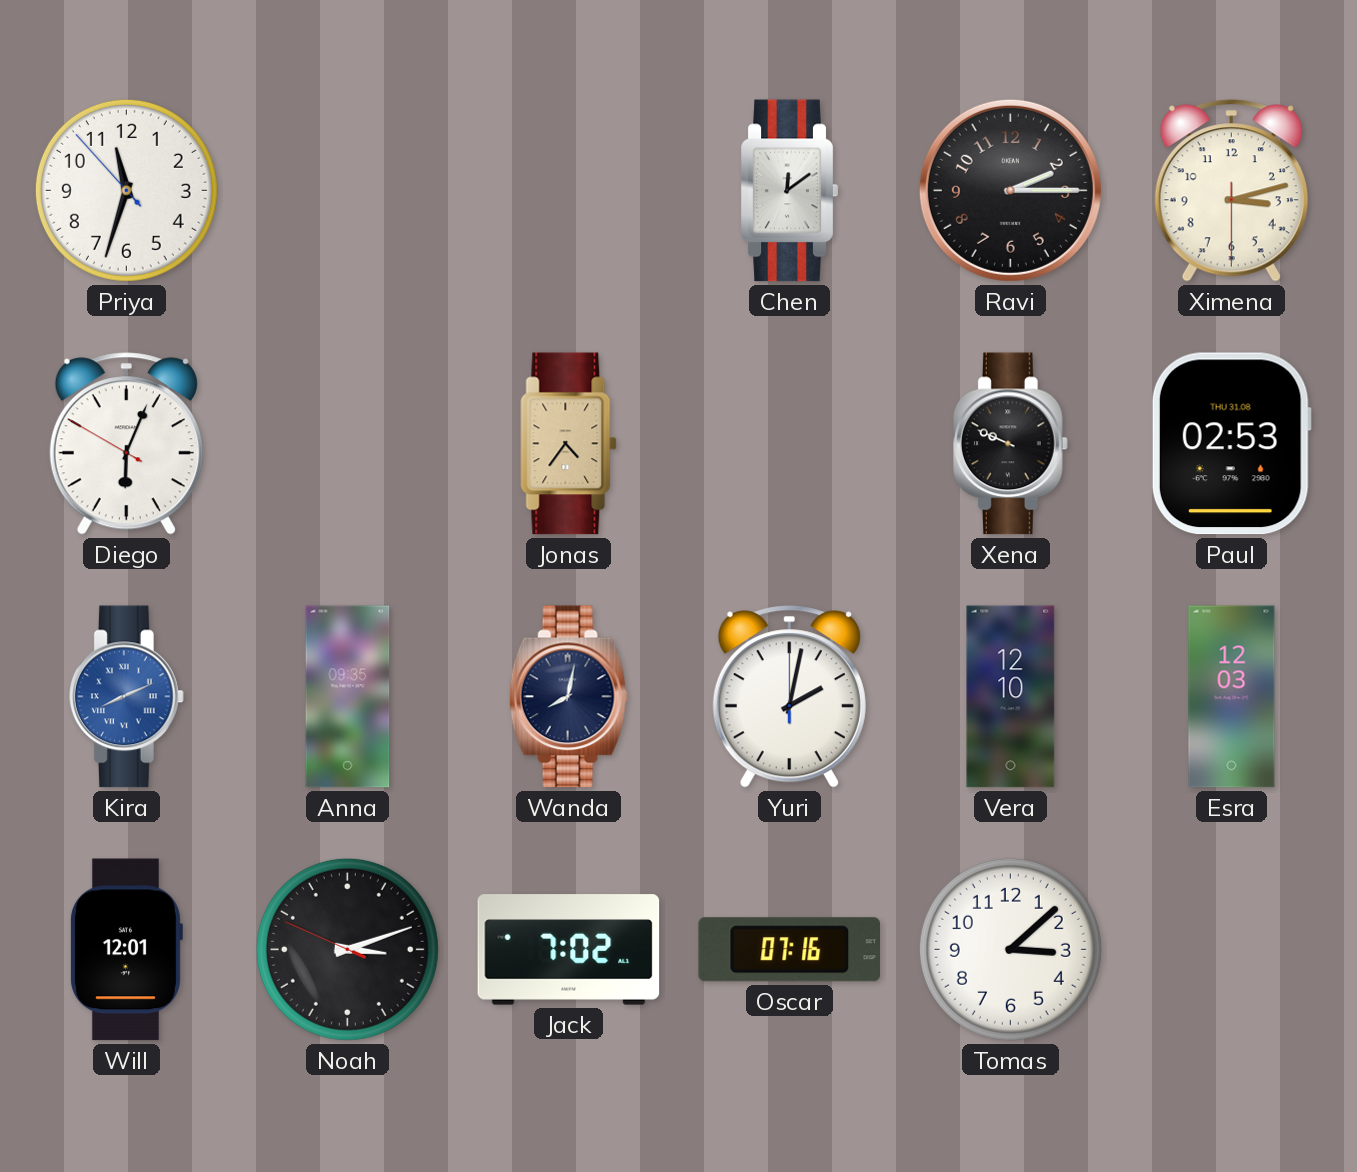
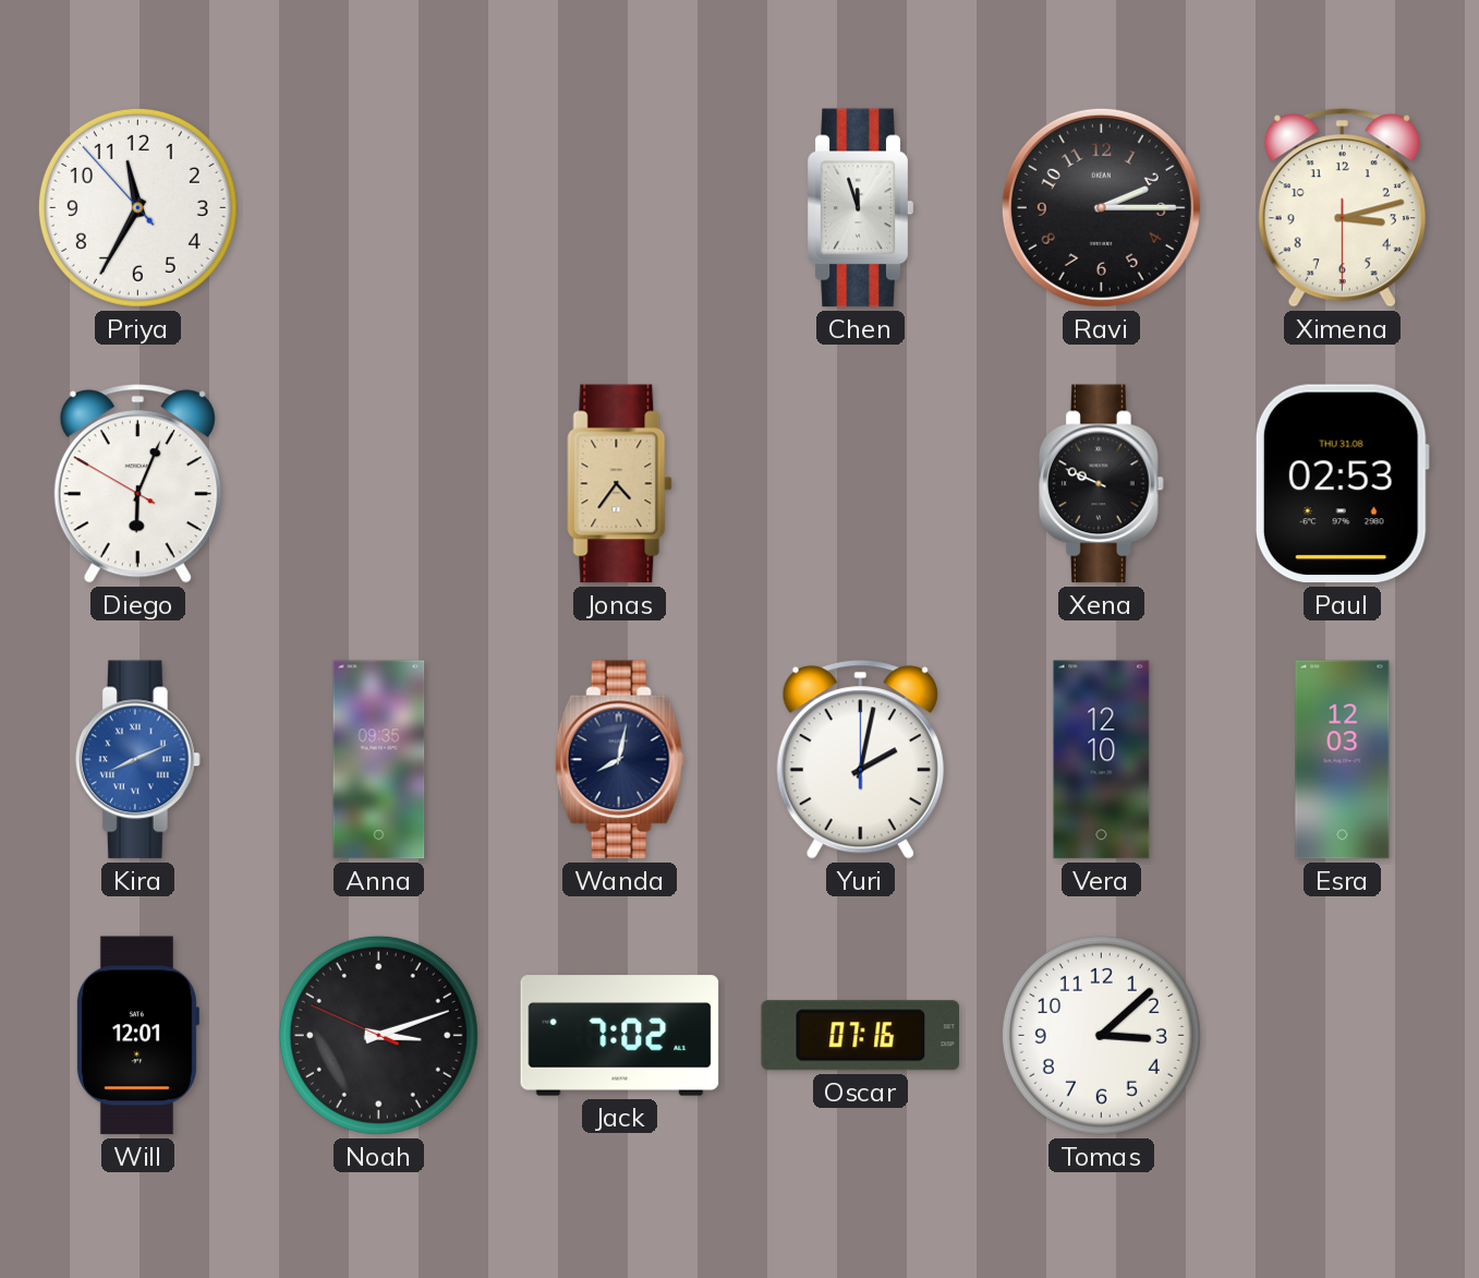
Priya: 11:32 -> 11:34 (137, 207)
Chen: 12:09 -> 11:57 (860, 208)
